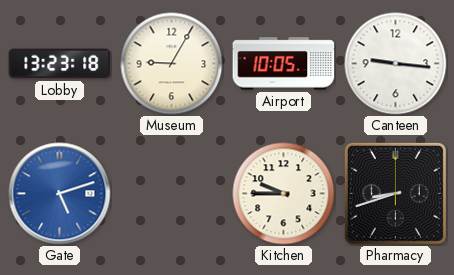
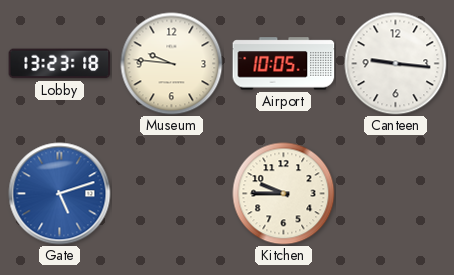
Museum: 9:05 -> 9:46 (172, 64)
Pharmacy: 8:42 -> none (395, 193)
